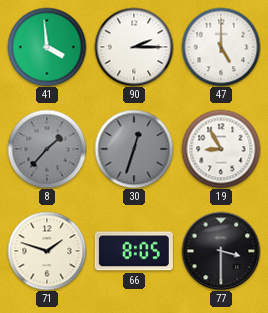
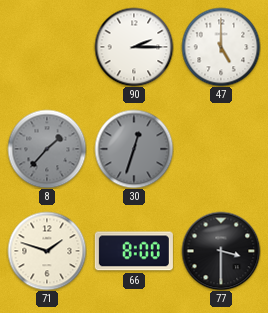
41: 3:59 -> none (47, 47)
19: 8:55 -> none (221, 149)
66: 8:05 -> 8:00 (134, 251)
